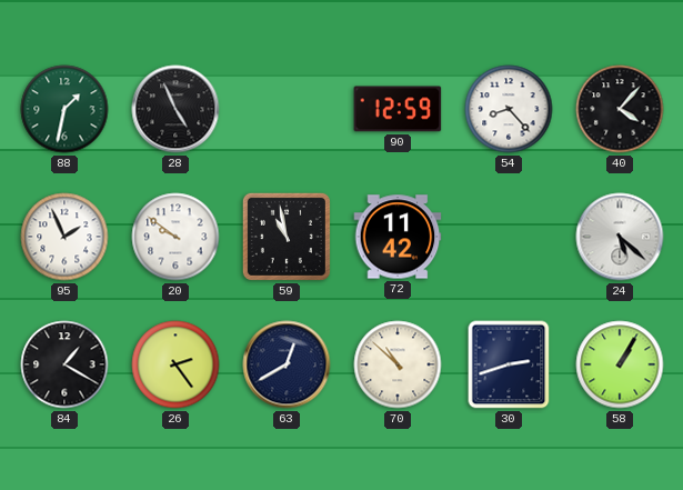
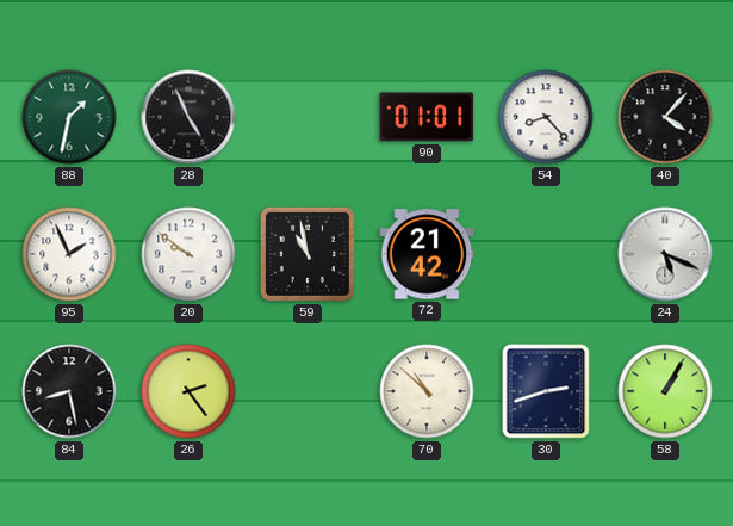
90: 12:59 -> 01:01 (427, 117)
72: 11:42 -> 21:42 (427, 254)
24: 5:22 -> 5:19 (665, 254)
84: 1:20 -> 8:28 (69, 391)
63: 12:40 -> none (287, 364)
